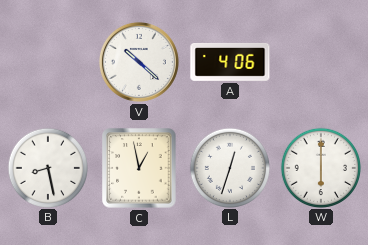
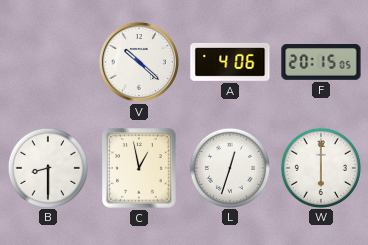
F: none -> 20:15 (321, 62)
B: 8:28 -> 8:30 (47, 167)
